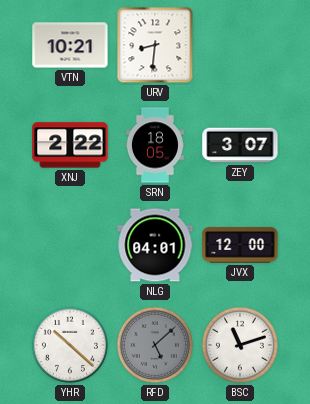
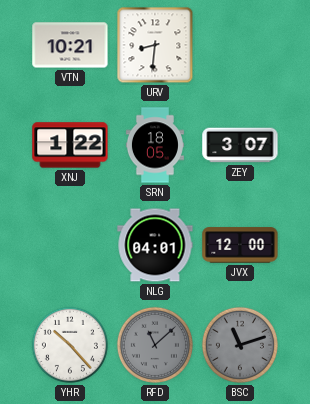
XNJ: 2:22 -> 1:22 (70, 145)
YHR: 10:22 -> 10:23 (70, 345)
RFD: 5:08 -> 11:08 (155, 345)
BSC dial: white -> grey (240, 345)
